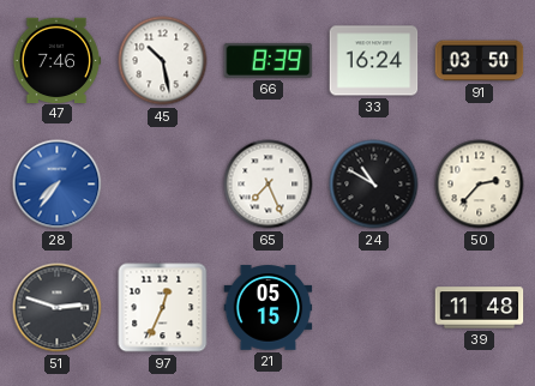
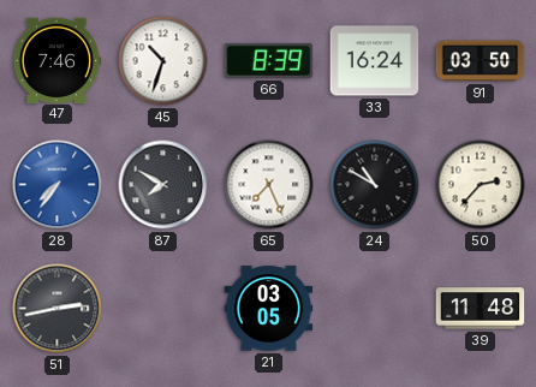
45: 10:28 -> 10:33 (163, 61)
87: none -> 7:50 (163, 185)
51: 2:48 -> 2:43 (58, 309)
97: 12:34 -> none (163, 308)
21: 05:15 -> 03:05 (269, 309)
